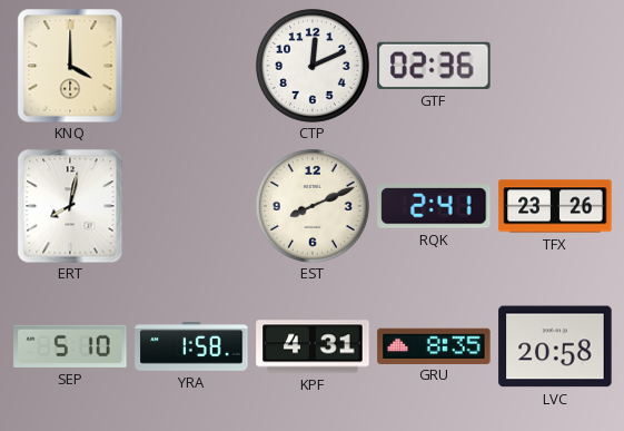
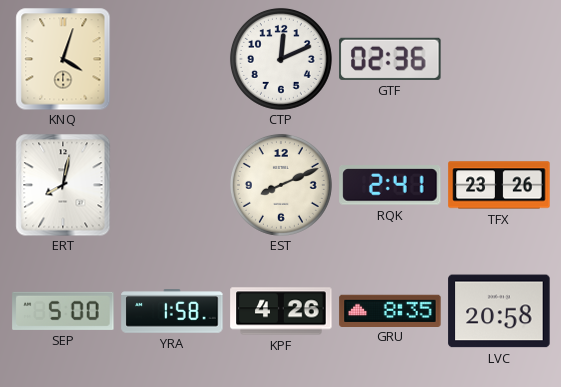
KNQ: 4:00 -> 4:03 (63, 59)
SEP: 5:10 -> 5:00 (63, 311)
KPF: 4:31 -> 4:26 (281, 311)
